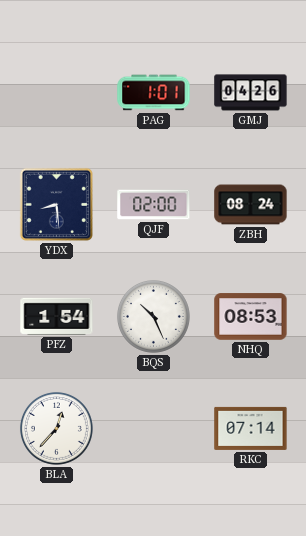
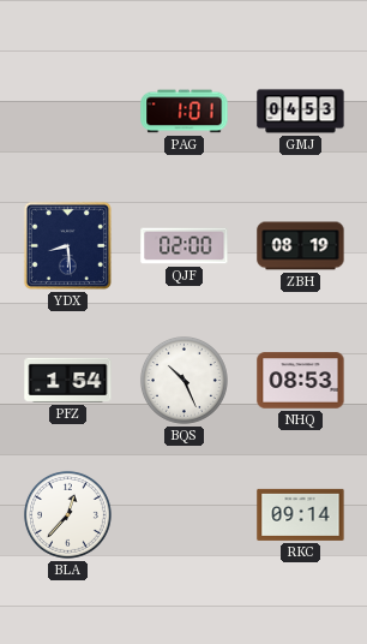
GMJ: 04:26 -> 04:53 (301, 112)
ZBH: 08:24 -> 08:19 (301, 246)
RKC: 07:14 -> 09:14 (301, 514)
